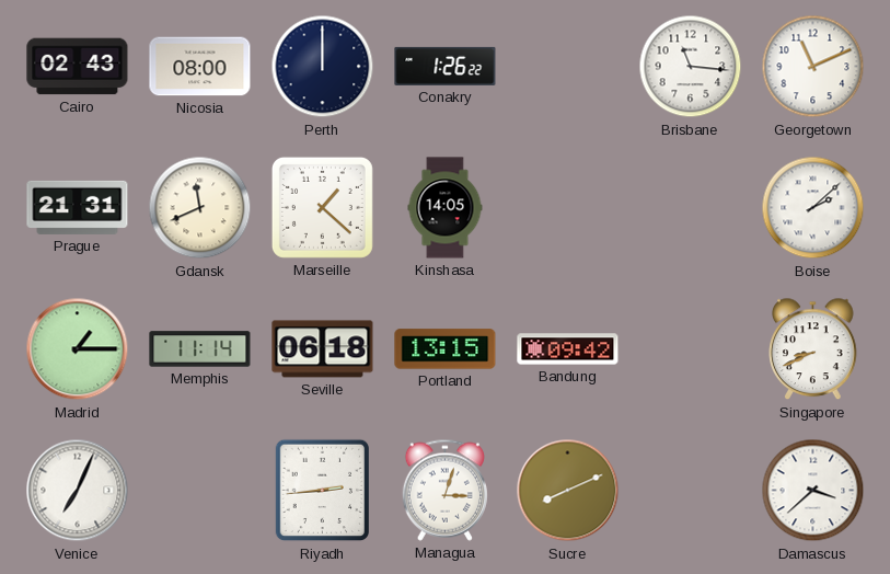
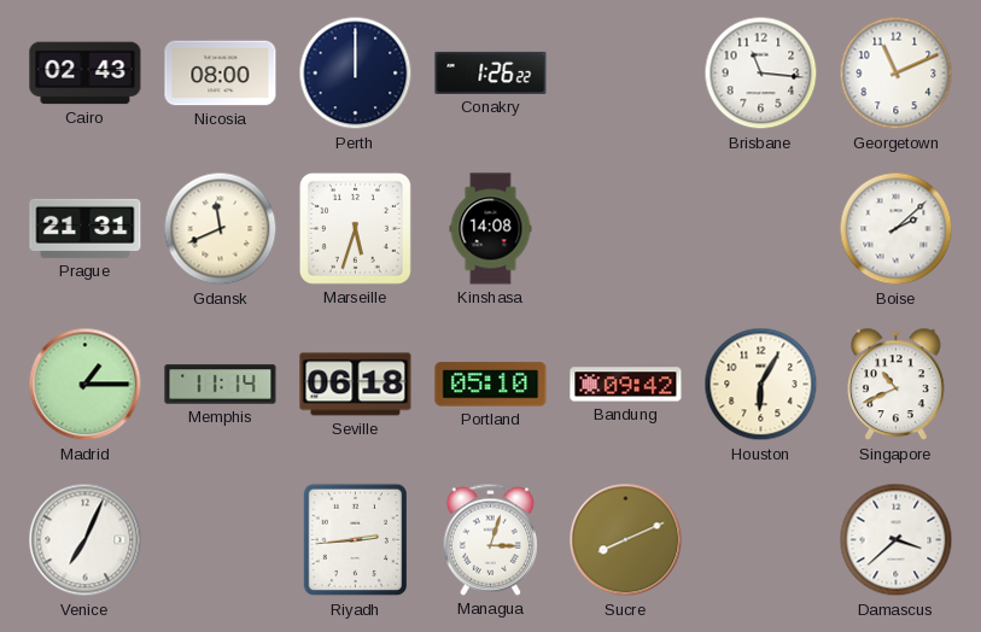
Marseille: 1:22 -> 5:33 (355, 228)
Kinshasa: 14:05 -> 14:08 (491, 229)
Portland: 13:15 -> 05:10 (491, 385)
Houston: none -> 6:05 (761, 385)
Singapore: 8:41 -> 10:41 (897, 385)
